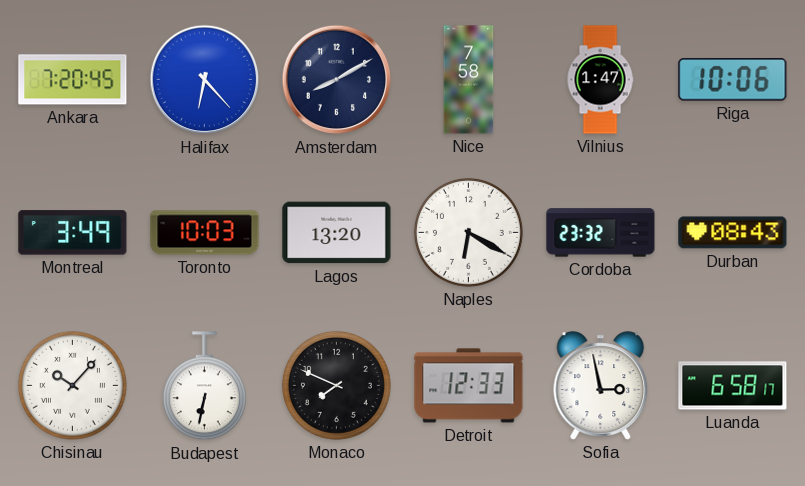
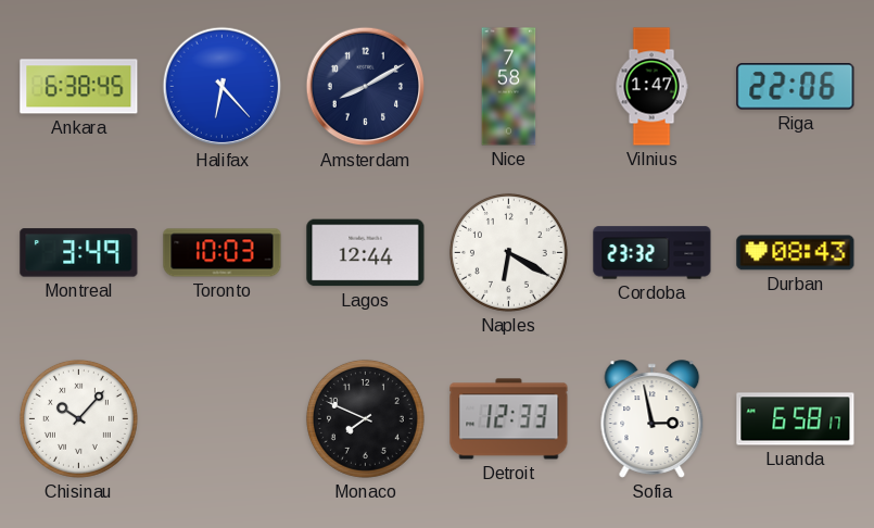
Ankara: 7:20 -> 6:38 (79, 87)
Riga: 10:06 -> 22:06 (796, 87)
Lagos: 13:20 -> 12:44 (366, 253)
Budapest: 6:32 -> none (204, 386)
